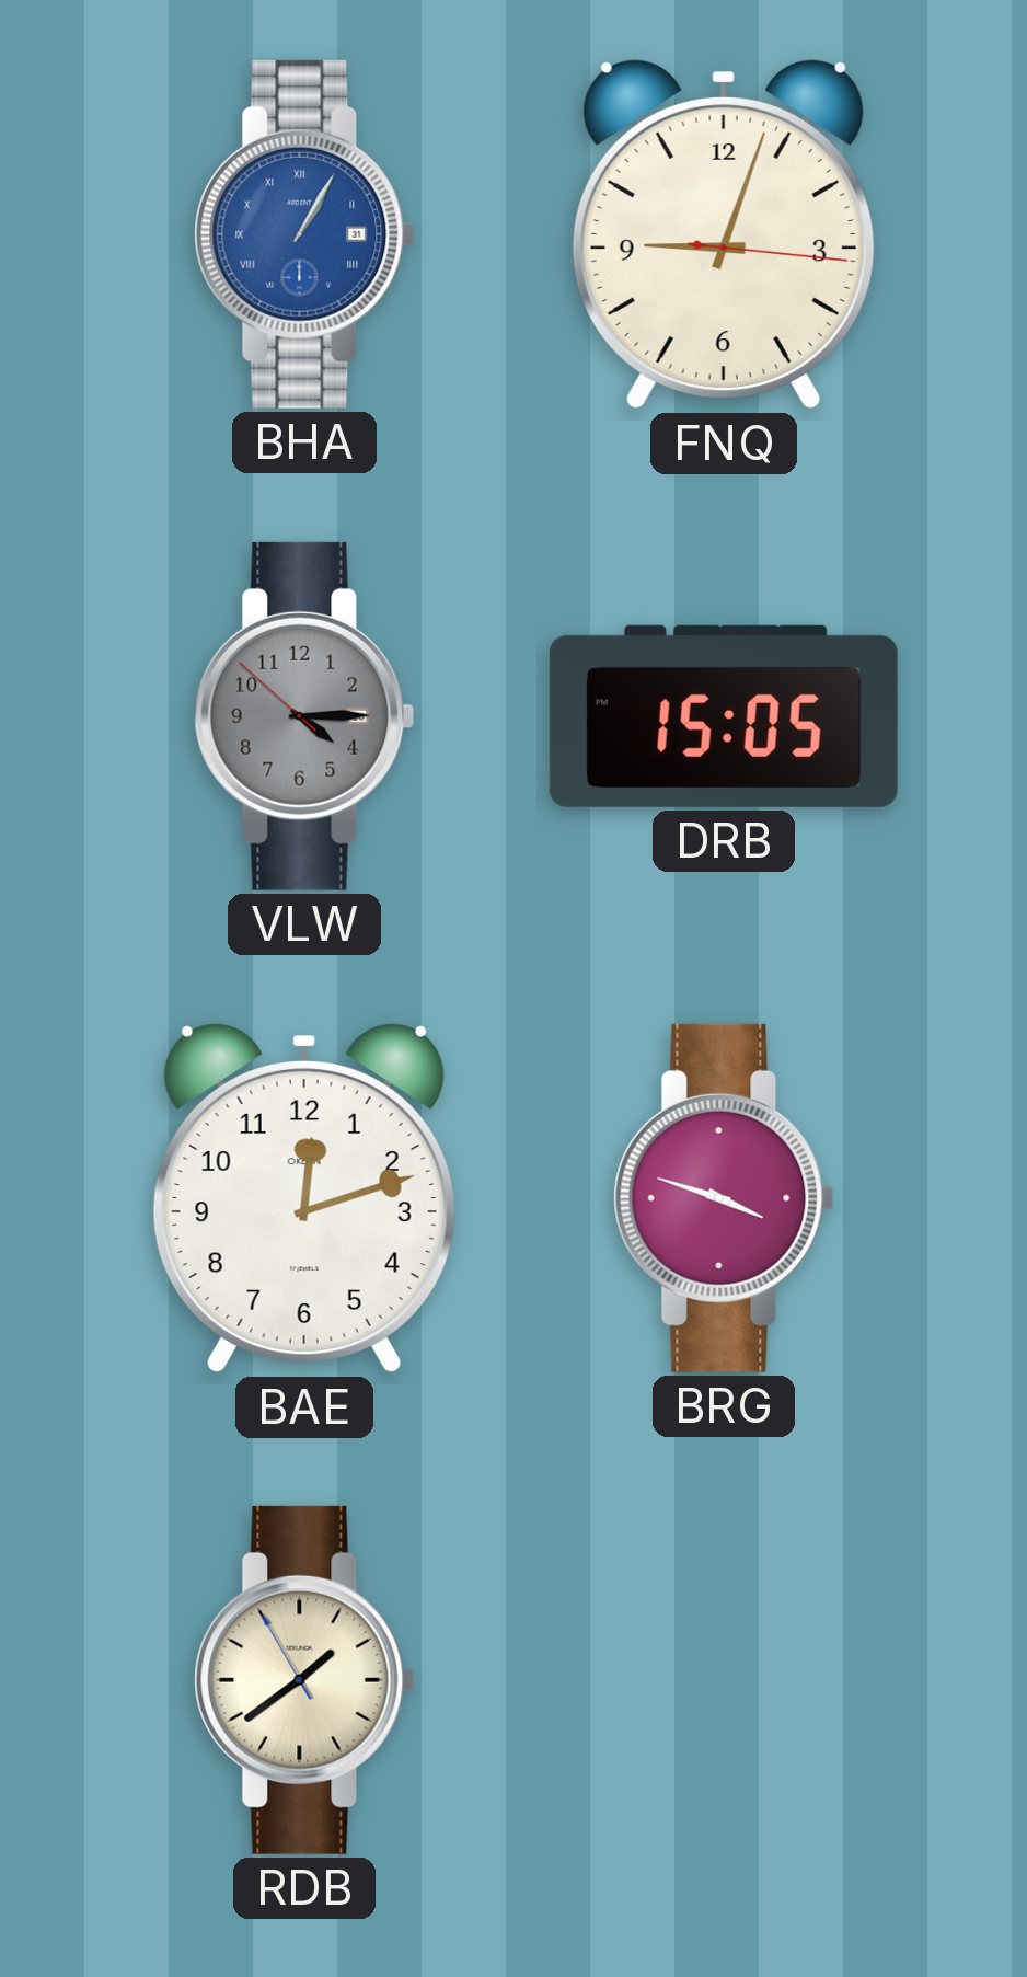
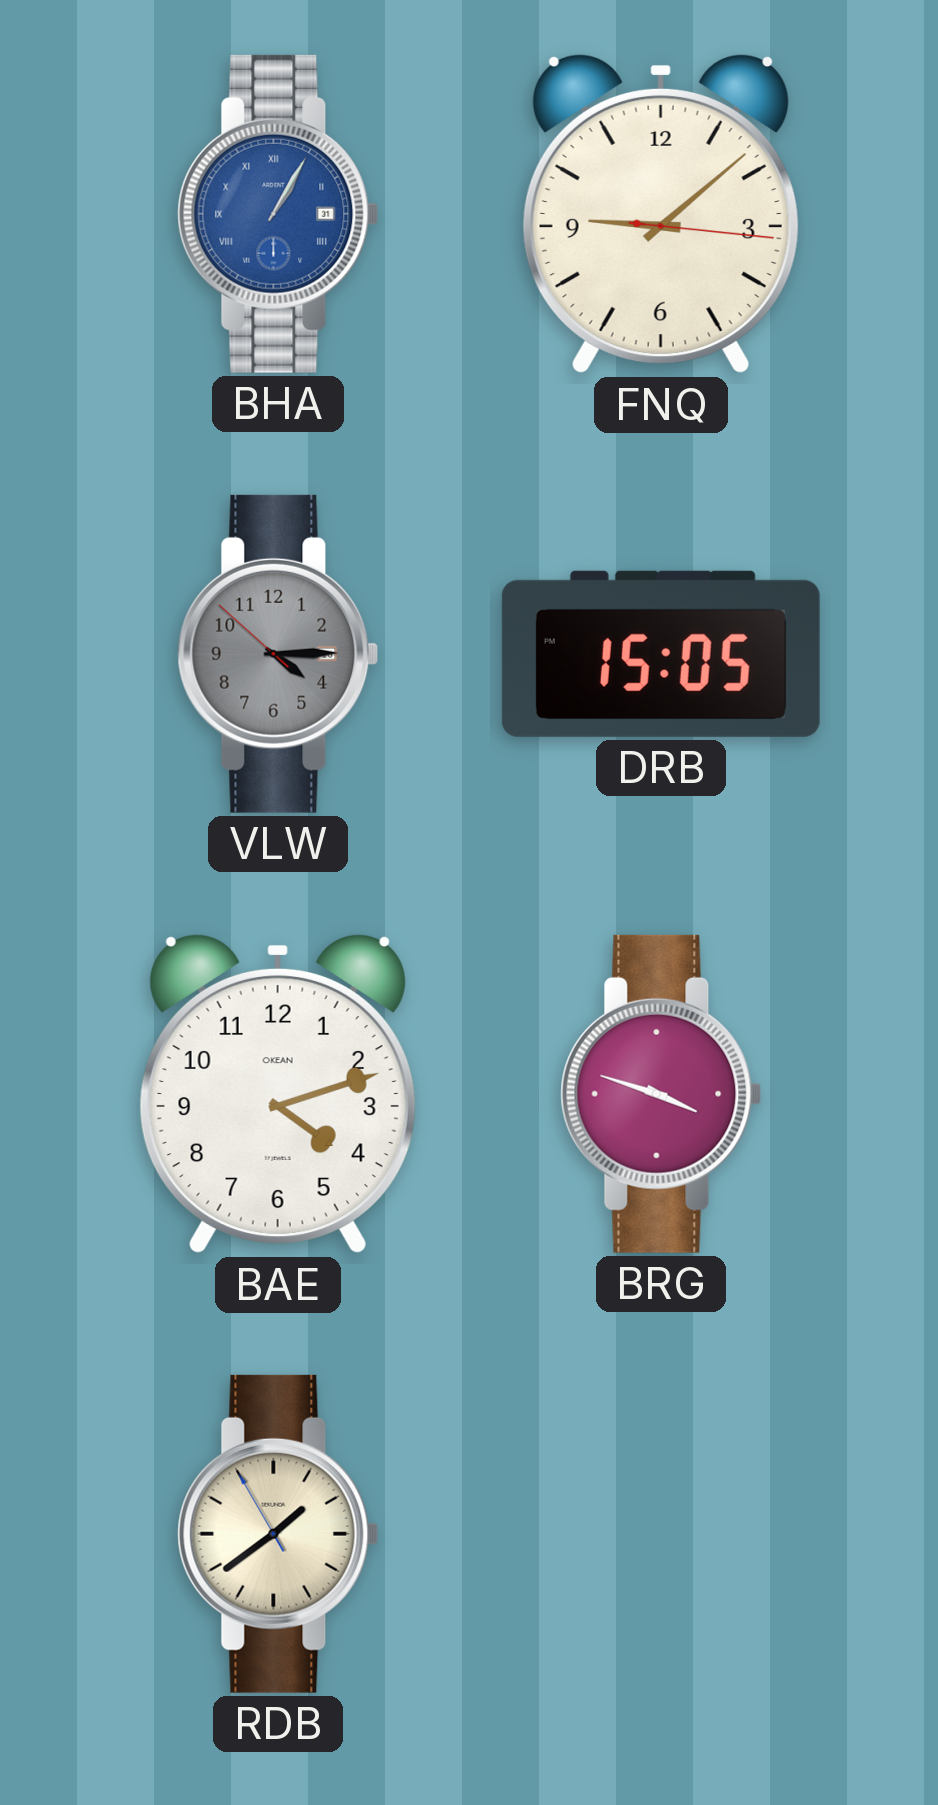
FNQ: 9:03 -> 9:08 (661, 214)
BAE: 12:12 -> 4:12 (278, 1094)
